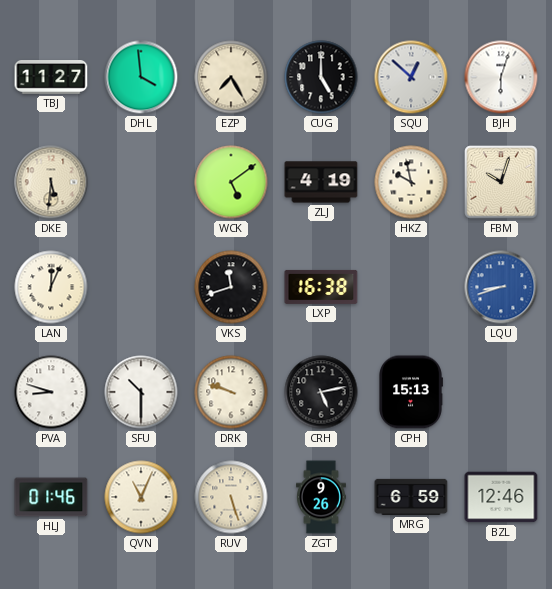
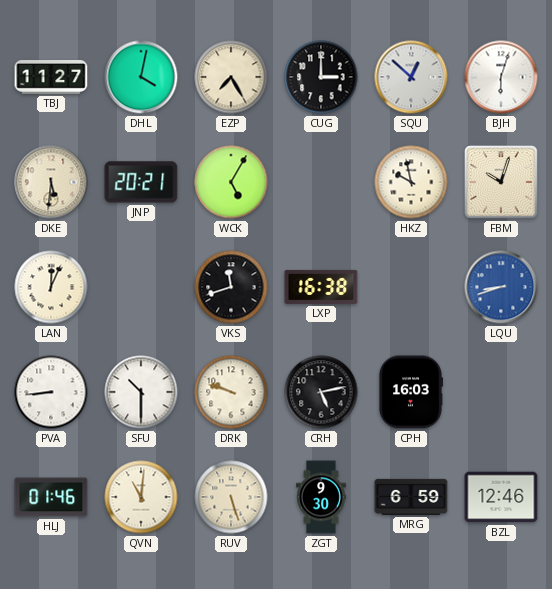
DHL: 3:59 -> 4:02 (141, 77)
CUG: 5:00 -> 3:00 (321, 77)
JNP: none -> 20:21 (141, 182)
WCK: 5:09 -> 5:05 (231, 182)
ZLJ: 4:19 -> none (321, 182)
PVA: 8:48 -> 8:44 (51, 392)
CPH: 15:13 -> 16:03 (411, 392)
QVN: 11:04 -> 11:01 (141, 497)
ZGT: 9:26 -> 9:30 (322, 497)
